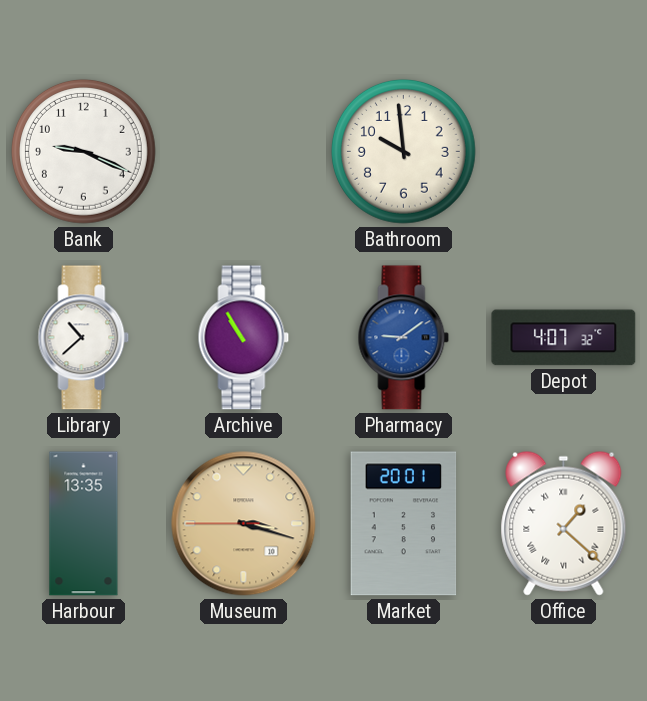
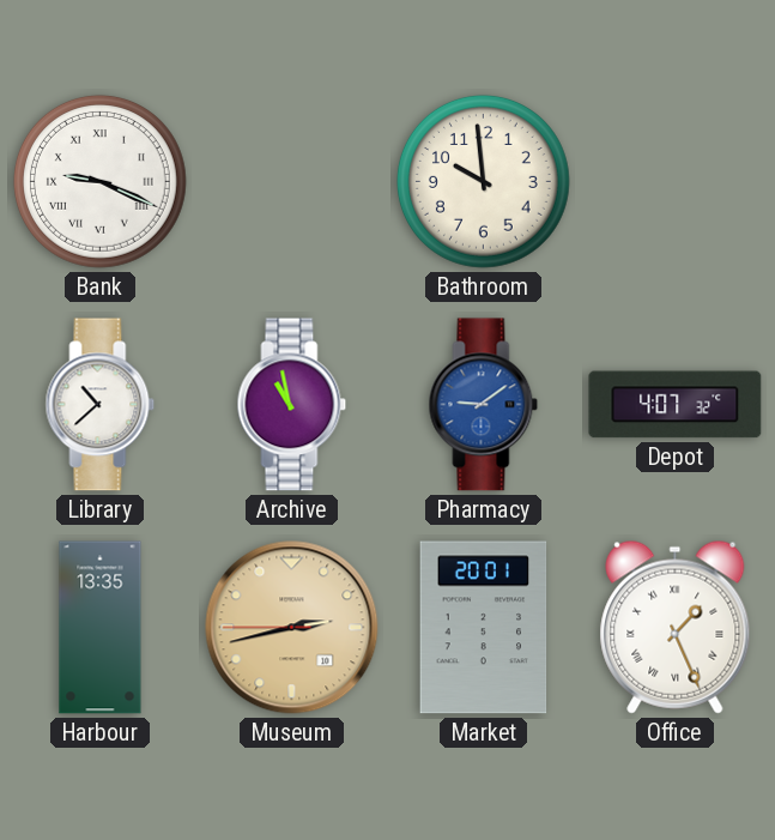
Bank numerals: Arabic -> Roman (99, 181)
Archive: 10:55 -> 10:58 (292, 405)
Museum: 3:17 -> 2:42 (292, 628)
Office: 1:22 -> 1:26 (676, 627)
